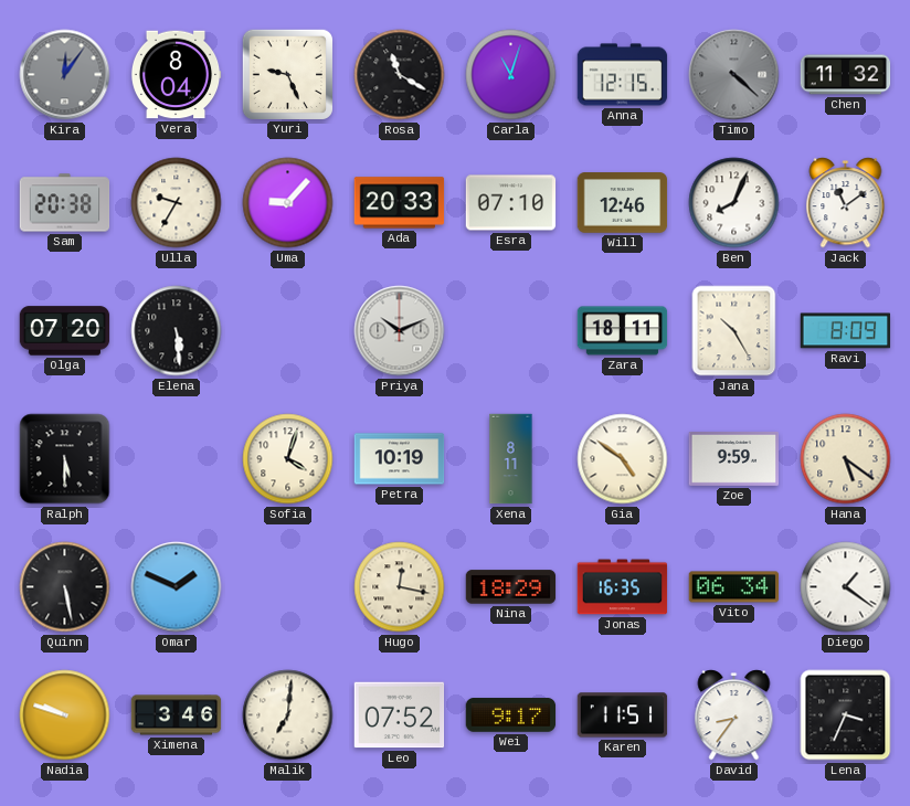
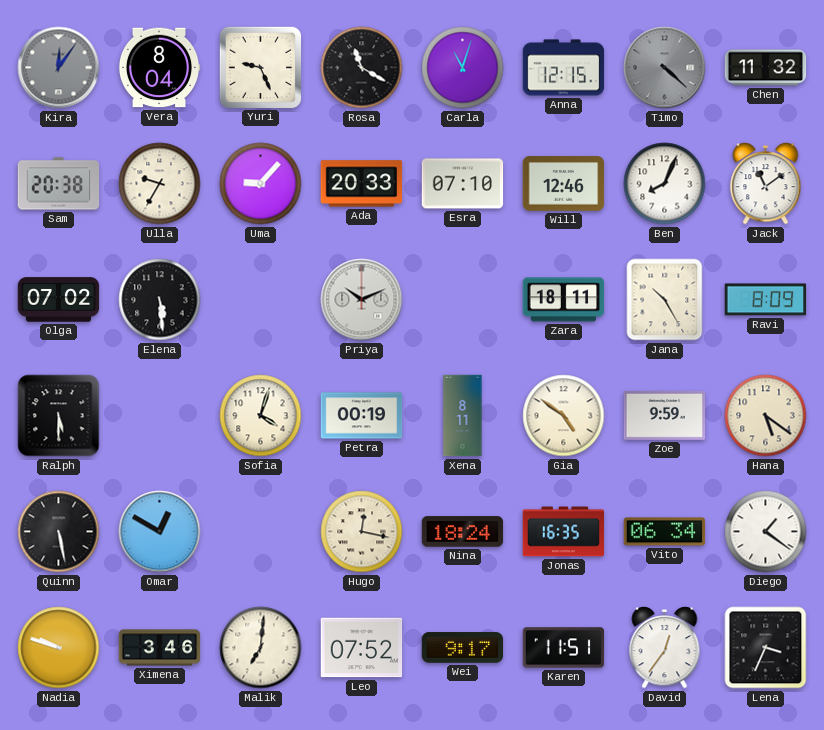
Olga: 07:20 -> 07:02 (59, 300)
Petra: 10:19 -> 00:19 (362, 416)
Omar: 1:49 -> 12:50 (160, 532)
Nina: 18:29 -> 18:24 (463, 532)
David: 8:36 -> 12:36 (665, 648)
